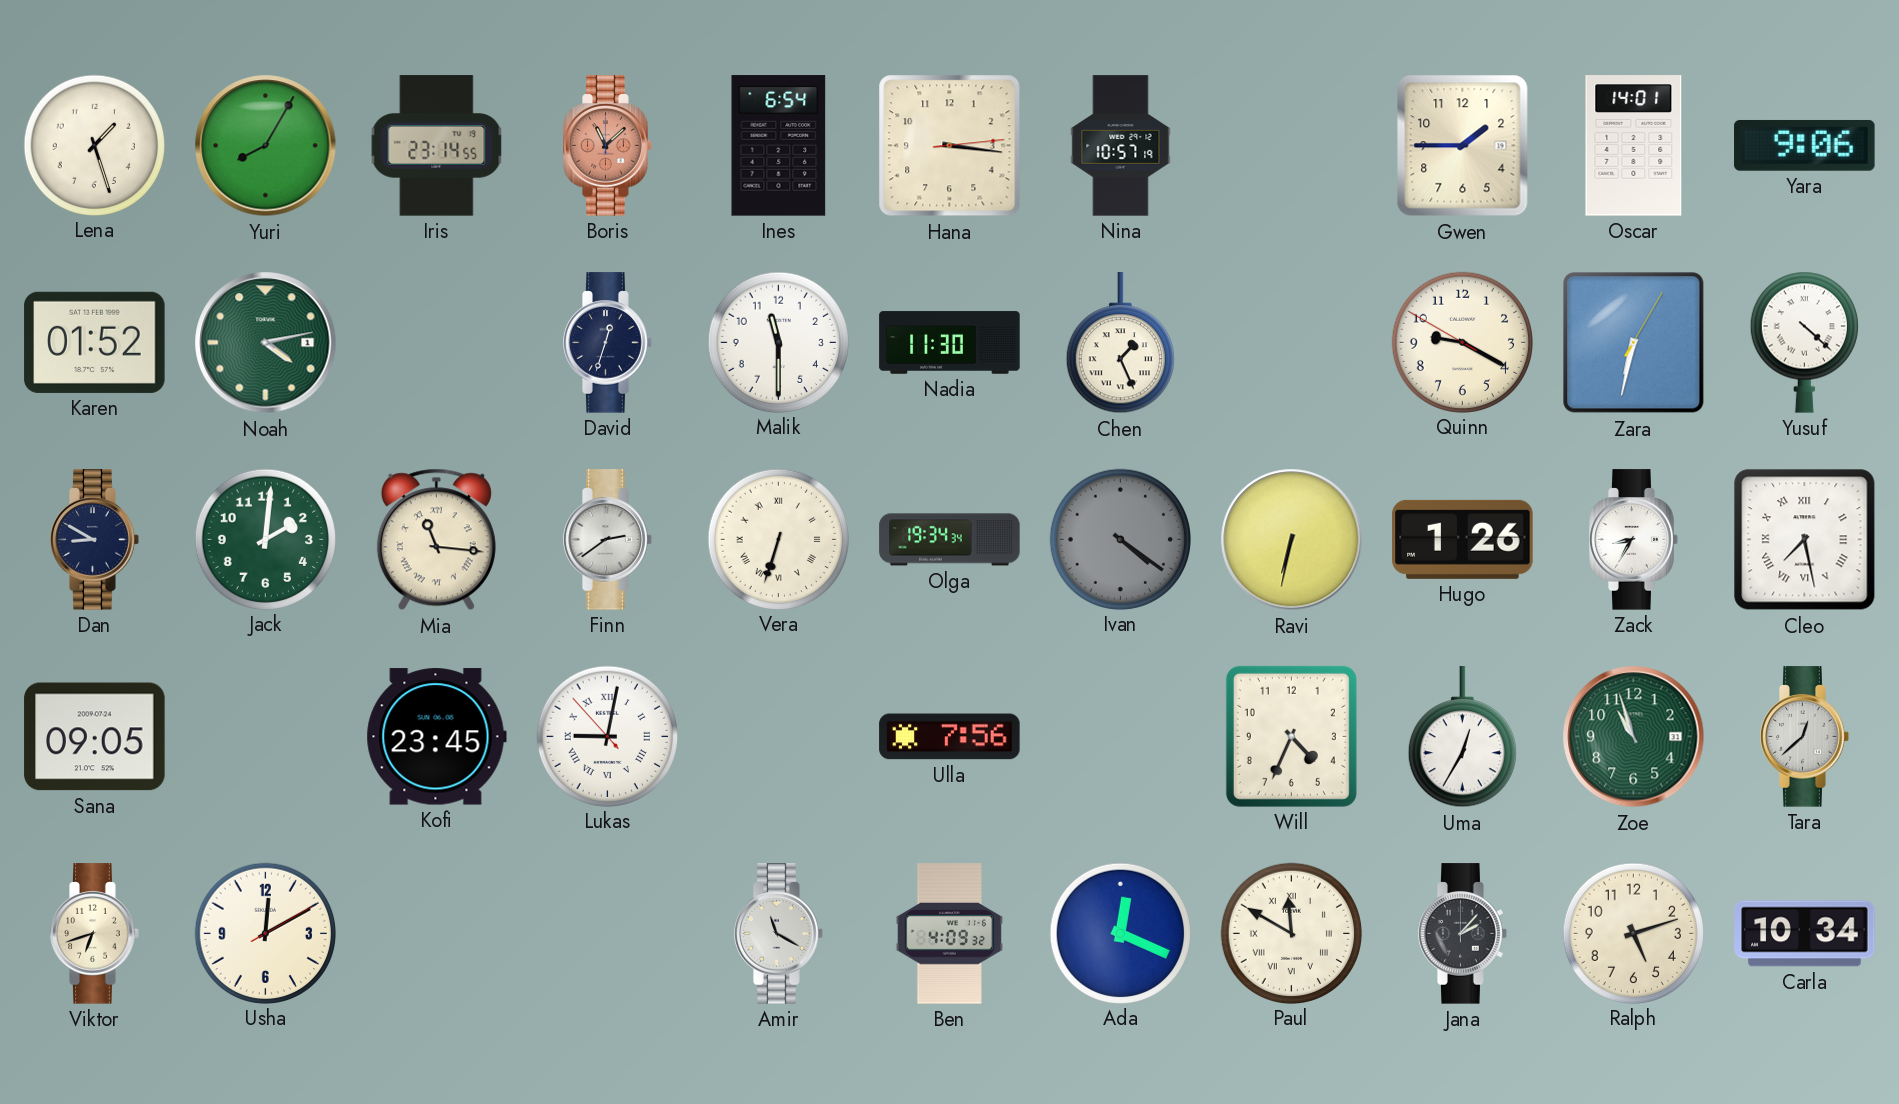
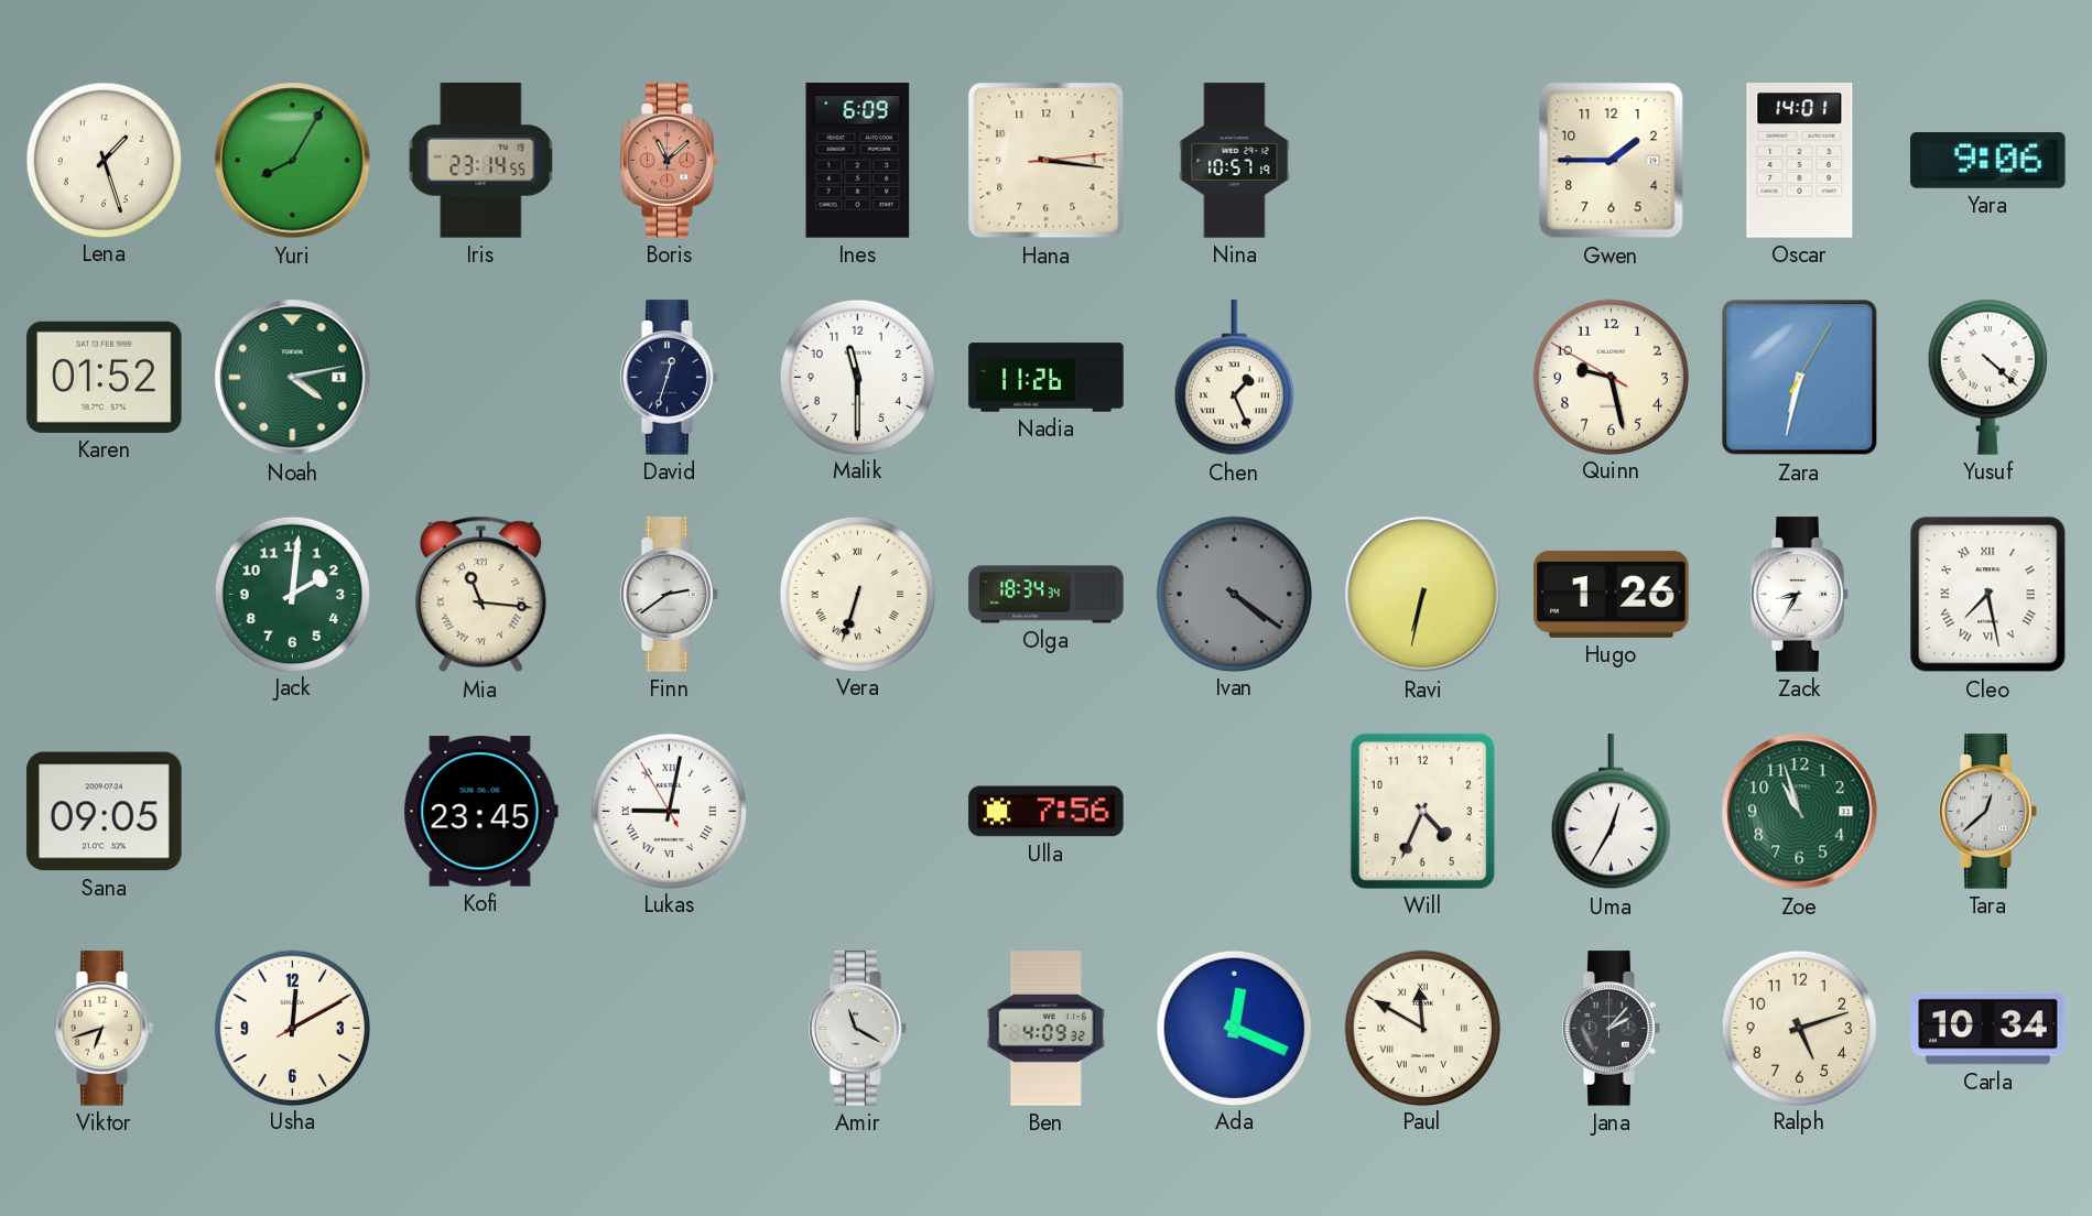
Ines: 6:54 -> 6:09 (858, 161)
Nadia: 11:30 -> 11:26 (1047, 378)
Quinn: 9:19 -> 9:27 (1611, 377)
Dan: 8:50 -> none (95, 540)
Olga: 19:34 -> 18:34 (1047, 595)
Lukas: 9:01:53 -> 9:01:55 (669, 811)
